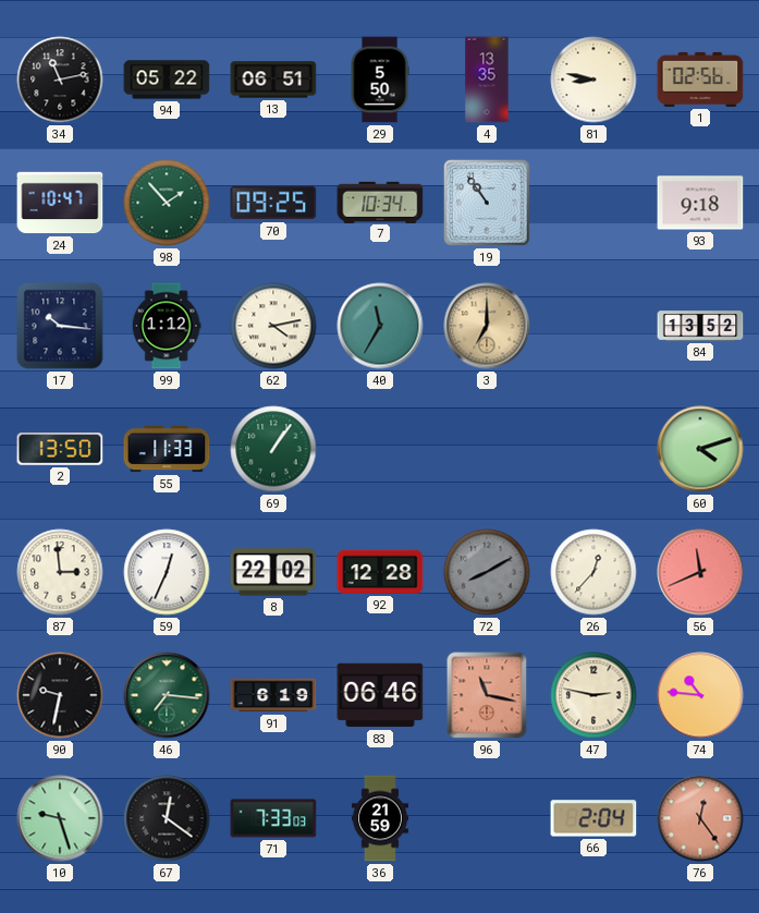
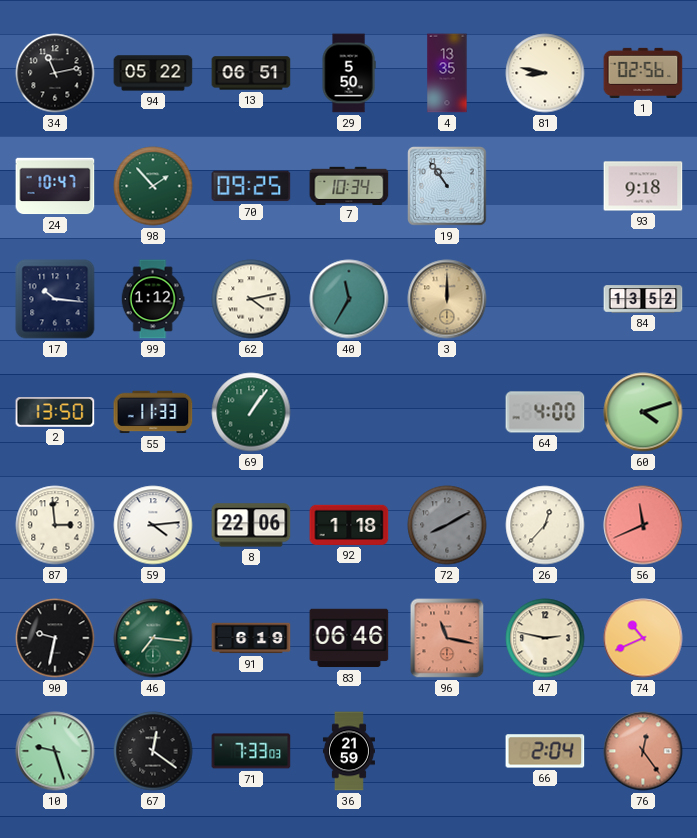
3: 7:00 -> 12:00 (447, 299)
64: none -> 4:00 (545, 412)
59: 12:34 -> 4:14 (153, 525)
8: 22:02 -> 22:06 (251, 525)
92: 12:28 -> 1:18 (349, 525)
74: 10:46 -> 10:41 (643, 638)
